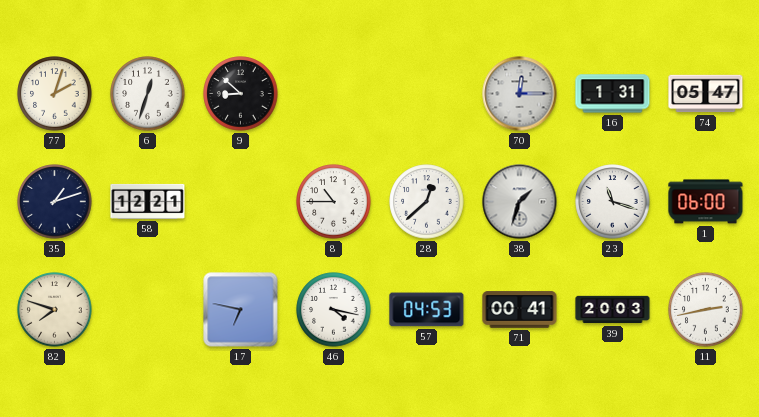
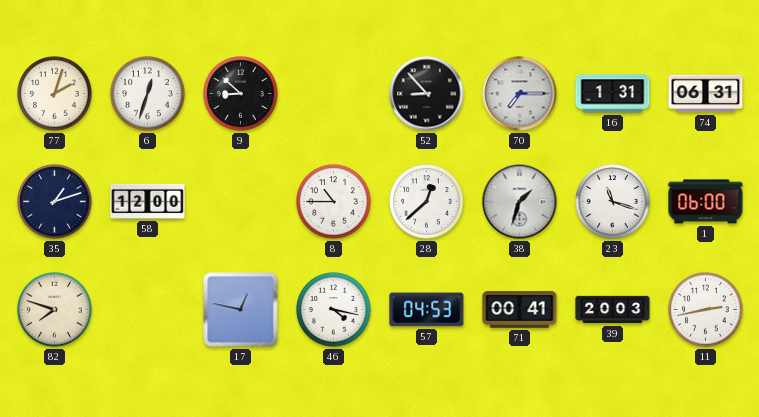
52: none -> 8:53 (427, 94)
70: 12:15 -> 7:15 (520, 94)
74: 05:47 -> 06:31 (706, 94)
58: 12:21 -> 12:00 (148, 201)
17: 6:47 -> 12:47 (241, 310)
